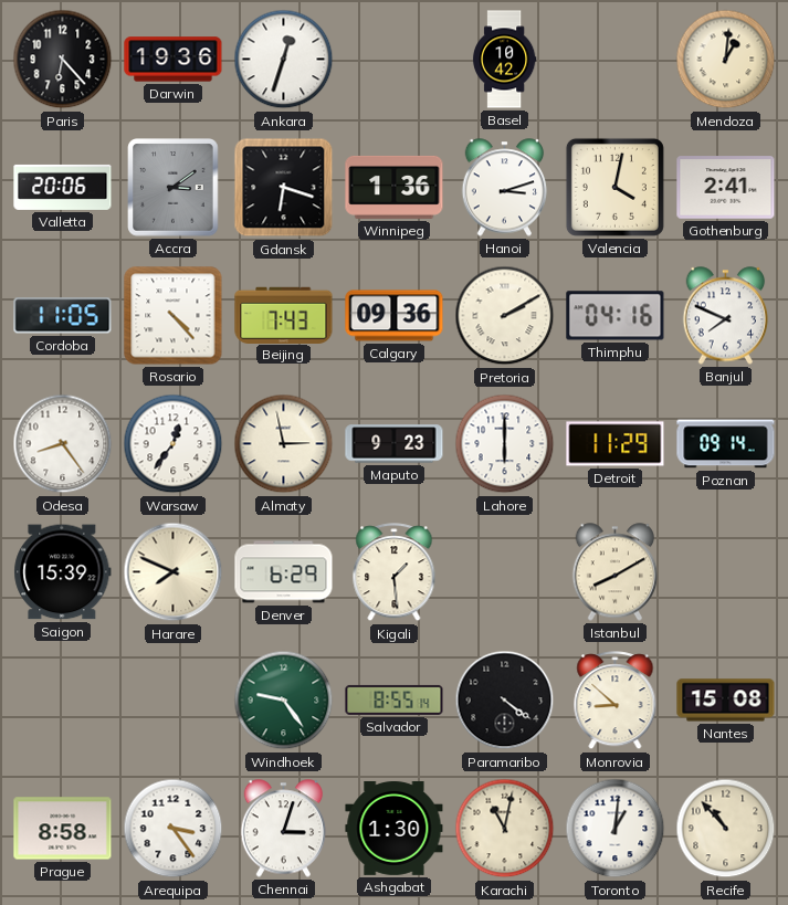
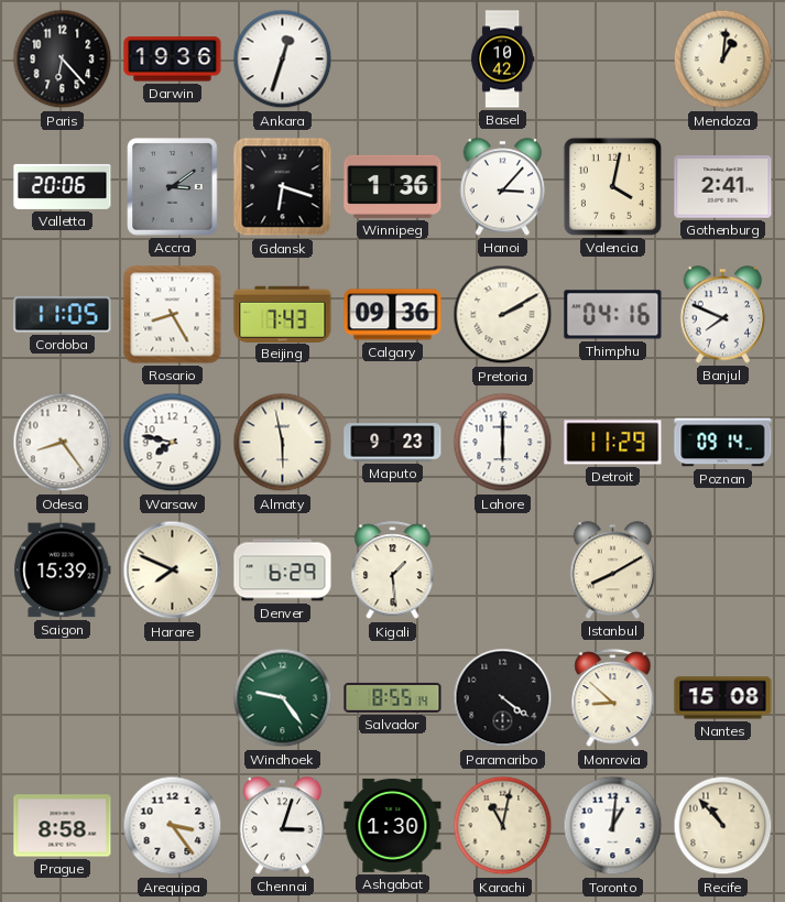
Hanoi: 3:12 -> 3:07 (503, 187)
Rosario: 4:23 -> 8:25 (173, 315)
Warsaw: 12:36 -> 7:47 (173, 443)
Almaty: 2:58 -> 5:58 (283, 443)
